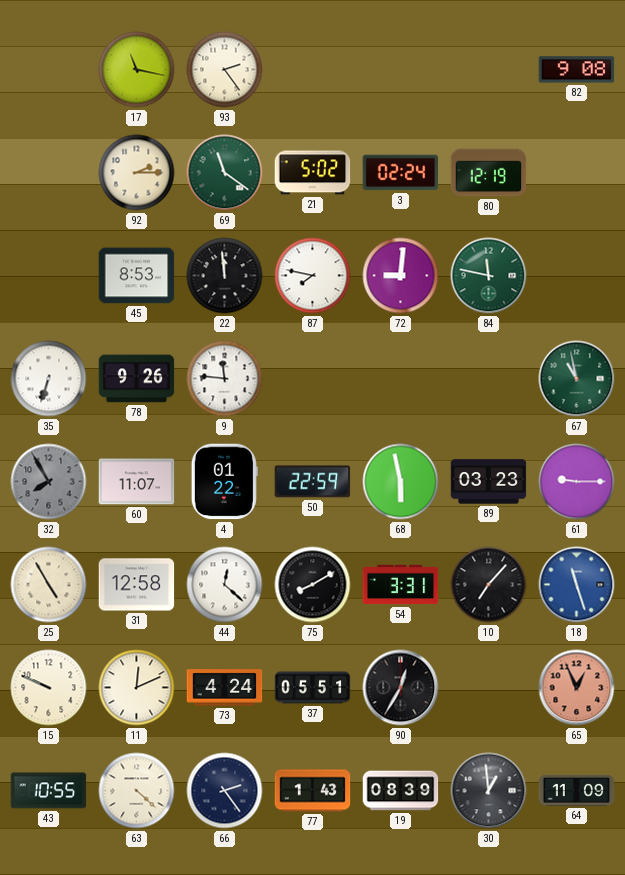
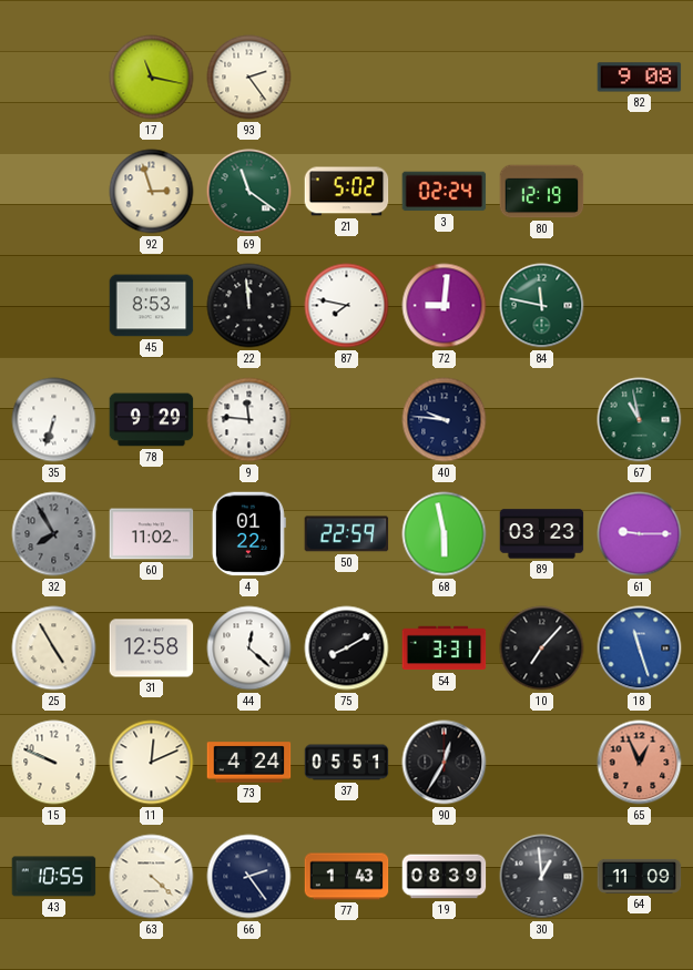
92: 2:15 -> 2:57 (152, 192)
78: 9:26 -> 9:29 (152, 420)
40: none -> 9:46 (445, 420)
60: 11:07 -> 11:02 (152, 534)
